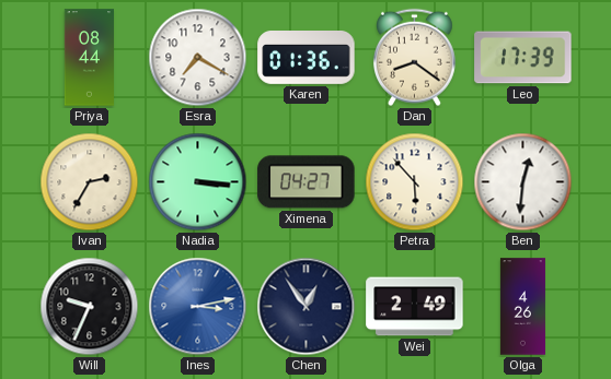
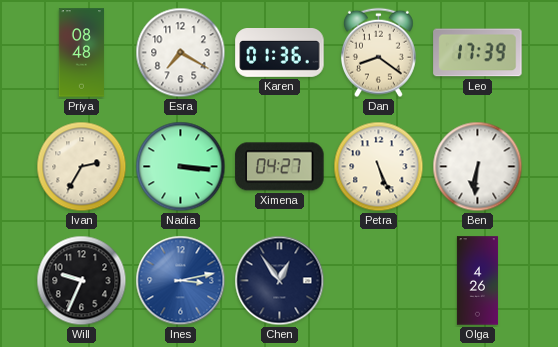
Priya: 08:44 -> 08:48 (82, 53)
Petra: 5:53 -> 5:26 (379, 167)
Ben: 12:31 -> 6:31 (478, 167)
Wei: 2:49 -> none (415, 307)
